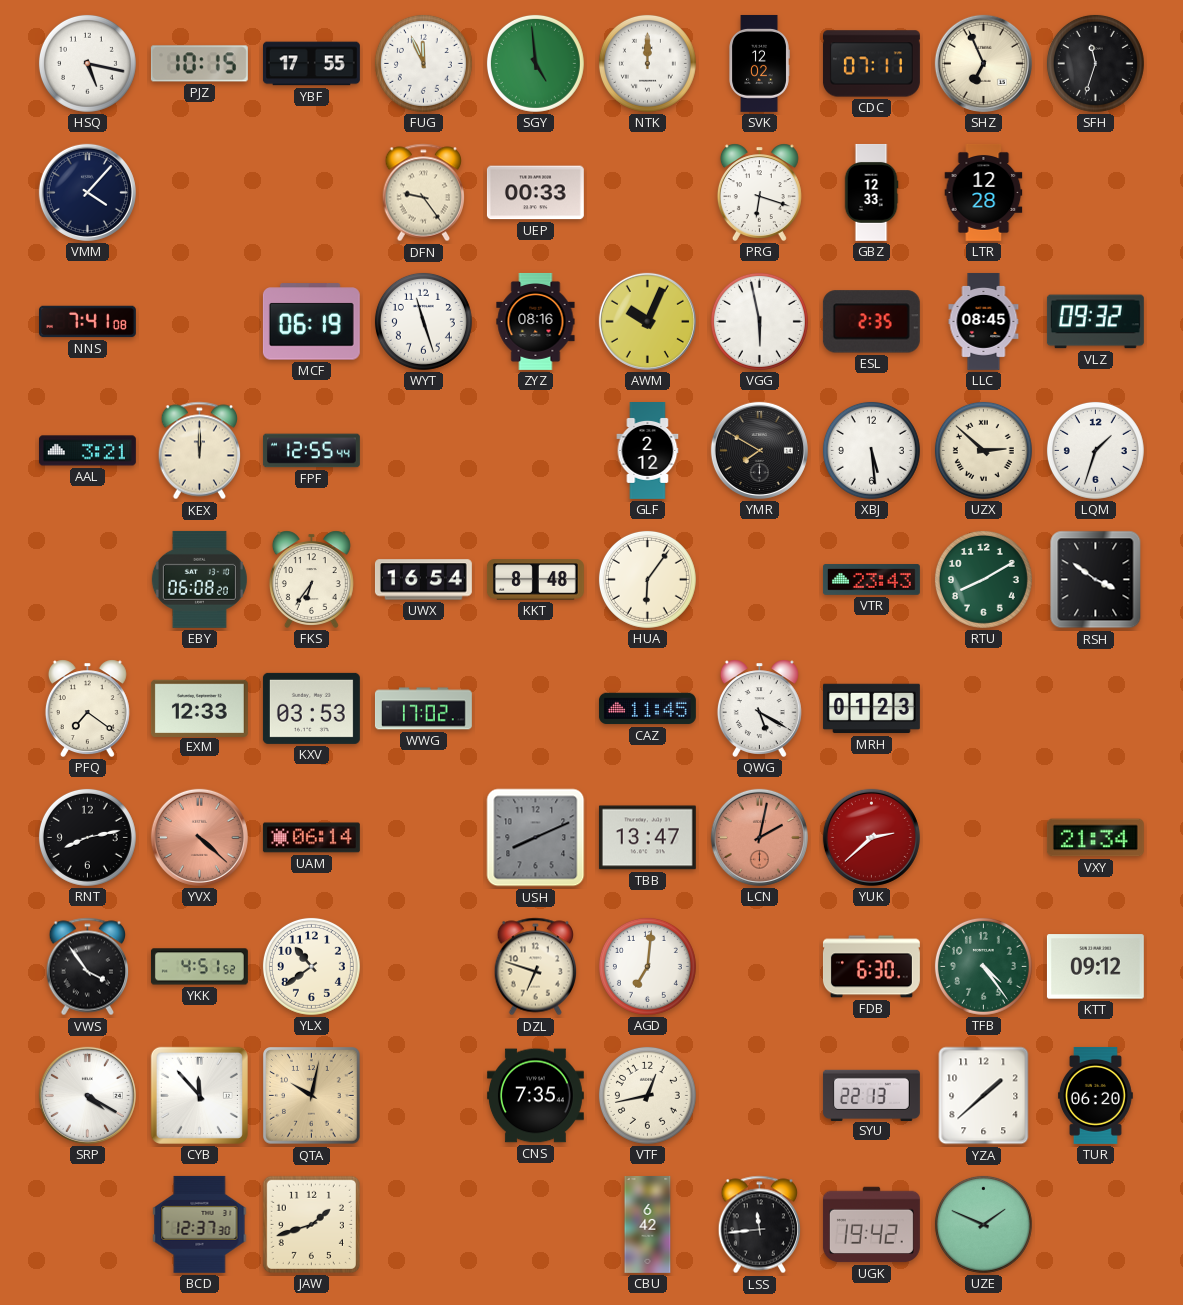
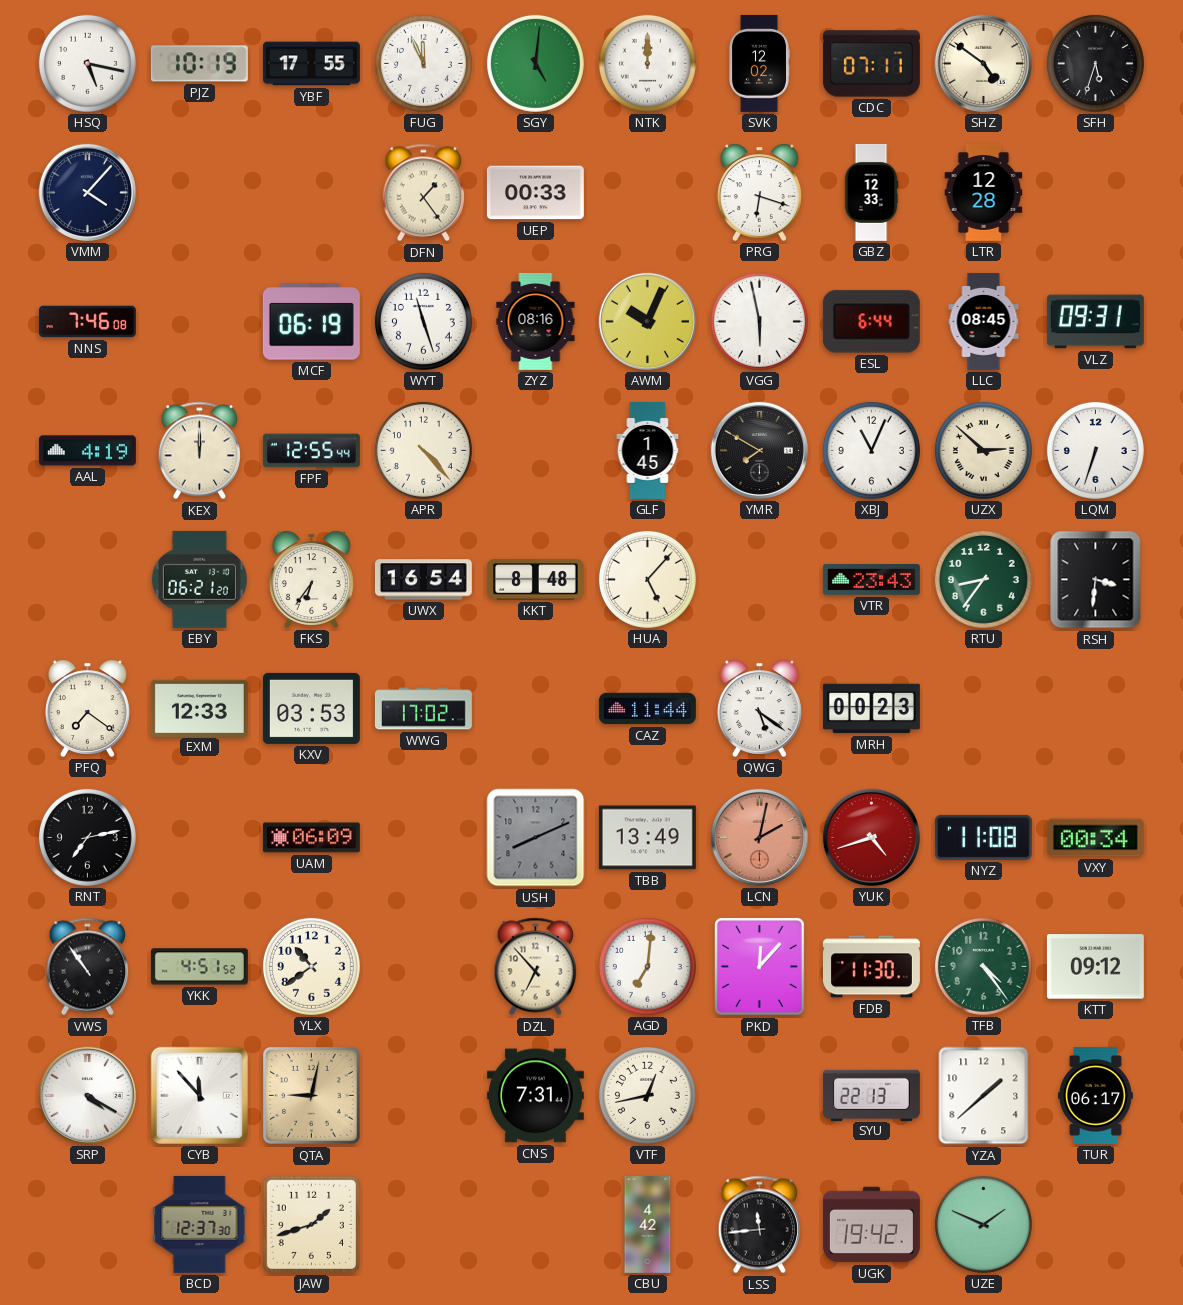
PJZ: 10:15 -> 10:19 (199, 64)
SGY: 4:59 -> 5:01 (535, 63)
SHZ: 6:56 -> 4:51 (983, 63)
SFH: 11:33 -> 5:33 (1095, 63)
DFN: 9:24 -> 1:24 (423, 193)
NNS: 7:41 -> 7:46 (87, 322)
ESL: 2:35 -> 6:44 (871, 322)
VLZ: 09:32 -> 09:31 (1095, 322)
AAL: 3:21 -> 4:19 (87, 451)
APR: none -> 4:23 (423, 450)
GLF: 2:12 -> 1:45 (648, 451)
XBJ: 5:29 -> 11:04 (871, 450)
LQM: 1:33 -> 6:33 (1095, 450)
EBY: 06:08 -> 06:21 (199, 579)
HUA: 6:06 -> 5:07 (647, 579)
RTU: 8:10 -> 8:36 (983, 579)
RSH: 3:51 -> 3:31 (1096, 580)
CAZ: 11:45 -> 11:44 (647, 709)
QWG: 5:20 -> 5:21 (759, 708)
MRH: 01:23 -> 00:23 (871, 709)
RNT: 8:13 -> 7:13 (87, 837)
YVX: 4:22 -> none (199, 837)
UAM: 06:14 -> 06:09 (311, 838)
TBB: 13:47 -> 13:49 (647, 838)
YUK: 2:38 -> 4:42 (871, 837)
NYZ: none -> 11:08 (983, 837)
VXY: 21:34 -> 00:34 (1095, 838)
VWS: 3:54 -> 10:54 (87, 967)
DZL: 6:48 -> 6:53 (535, 967)
PKD: none -> 12:07 (759, 966)
FDB: 6:30 -> 11:30 (871, 967)
QTA: 10:02 -> 9:02 (312, 1096)
CNS: 7:35 -> 7:31 (535, 1096)
TUR: 06:20 -> 06:17 (1095, 1095)
CBU: 6:42 -> 4:42 (648, 1225)
